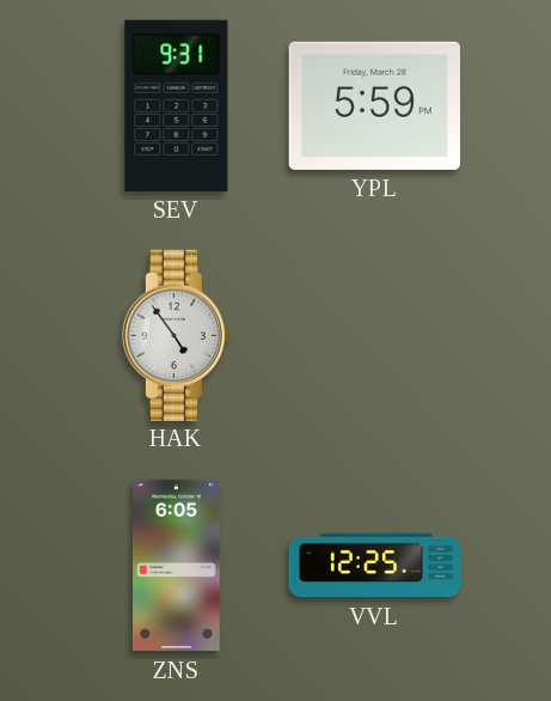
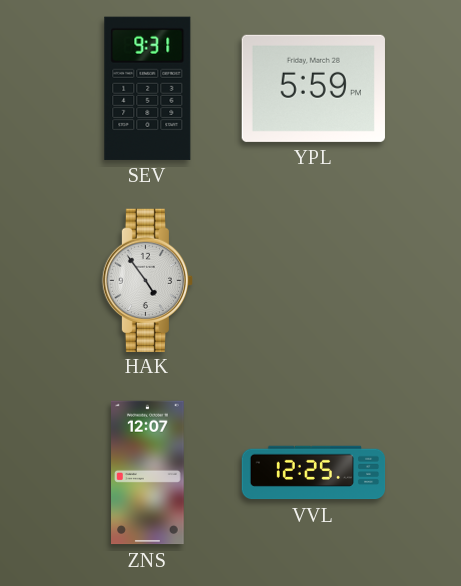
ZNS: 6:05 -> 12:07 (148, 473)
